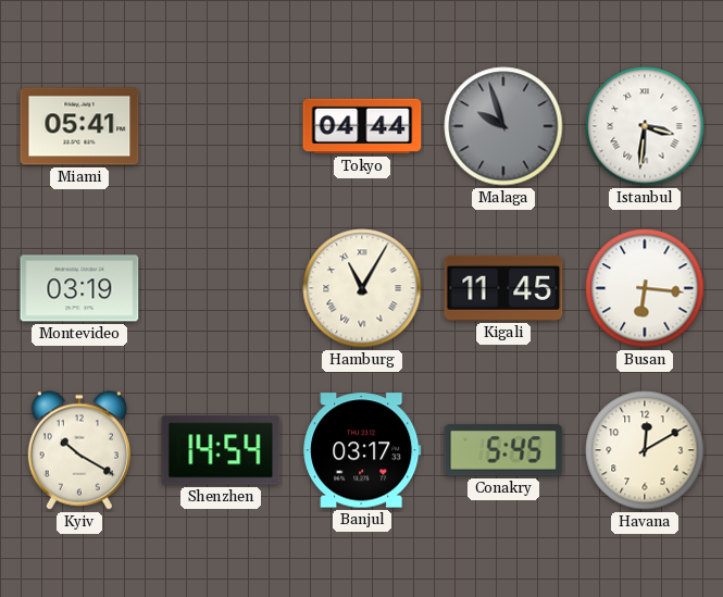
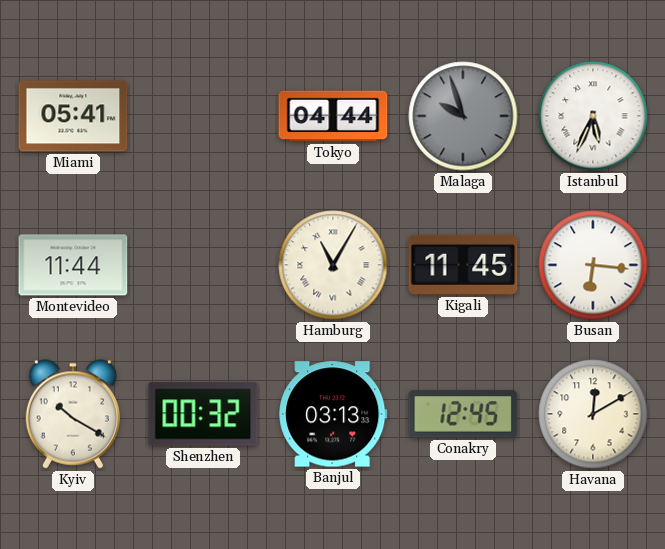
Istanbul: 3:31 -> 5:34 (593, 116)
Montevideo: 03:19 -> 11:44 (73, 265)
Shenzhen: 14:54 -> 00:32 (203, 414)
Banjul: 03:17 -> 03:13 (333, 414)
Conakry: 5:45 -> 12:45 (463, 414)
